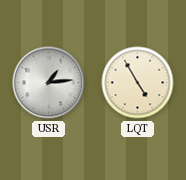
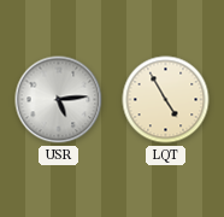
USR: 1:14 -> 5:14 (59, 100)
